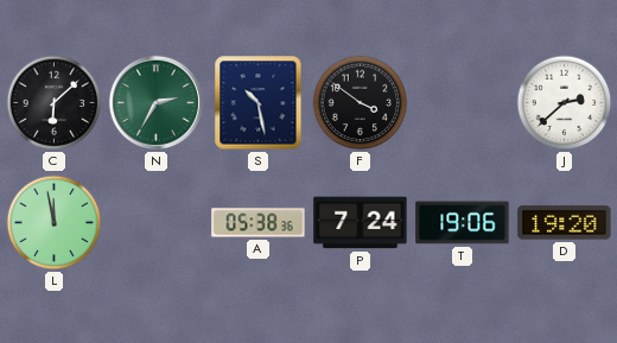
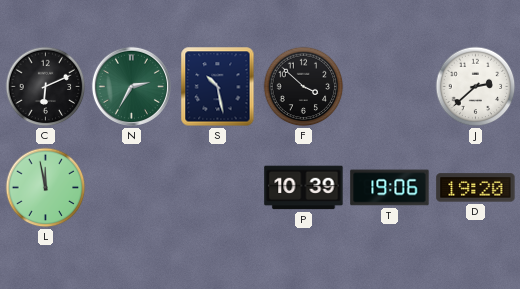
C: 6:08 -> 6:11 (46, 87)
F: 3:51 -> 3:52 (304, 87)
A: 05:38 -> none (259, 223)
P: 7:24 -> 10:39 (304, 188)
